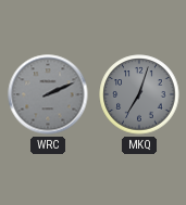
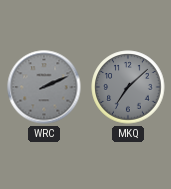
MKQ: 7:03 -> 7:08 (128, 87)
